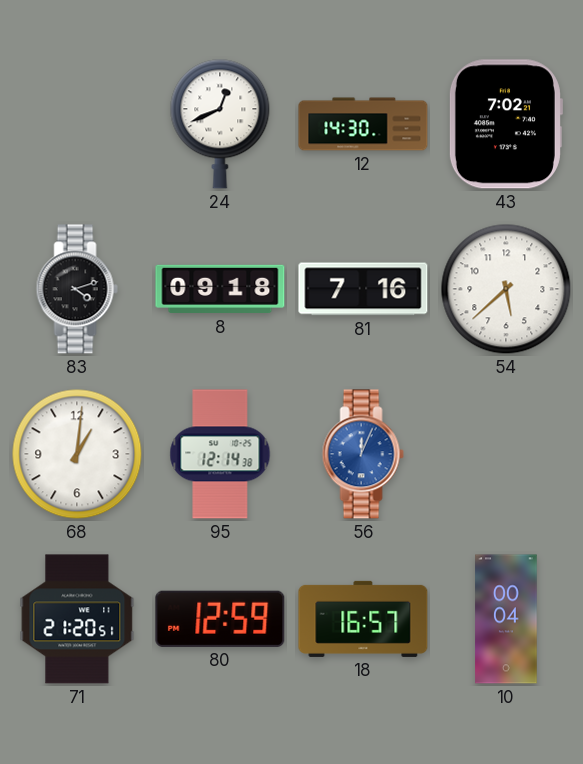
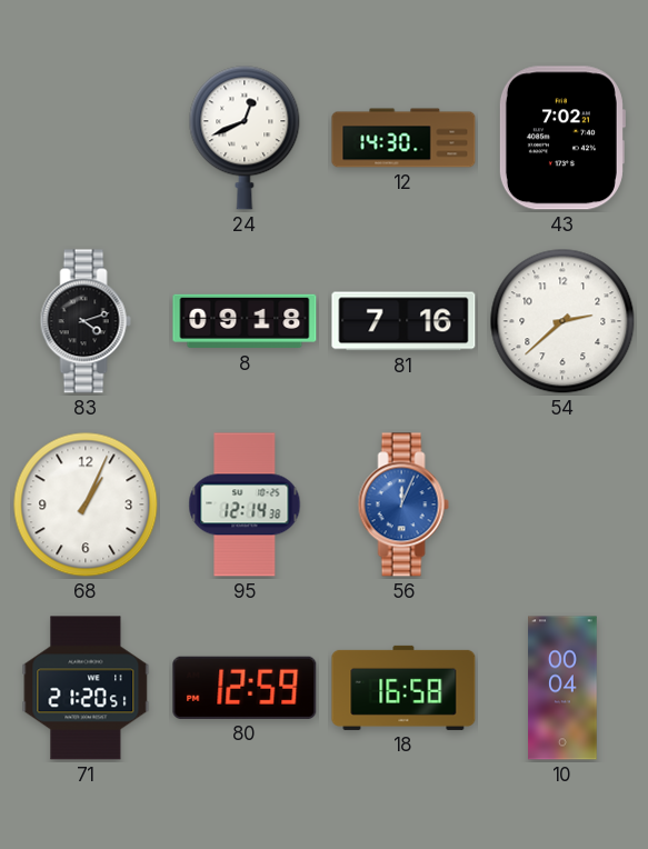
54: 5:38 -> 2:38 (562, 321)
68: 1:01 -> 1:04 (86, 505)
18: 16:57 -> 16:58 (403, 688)
